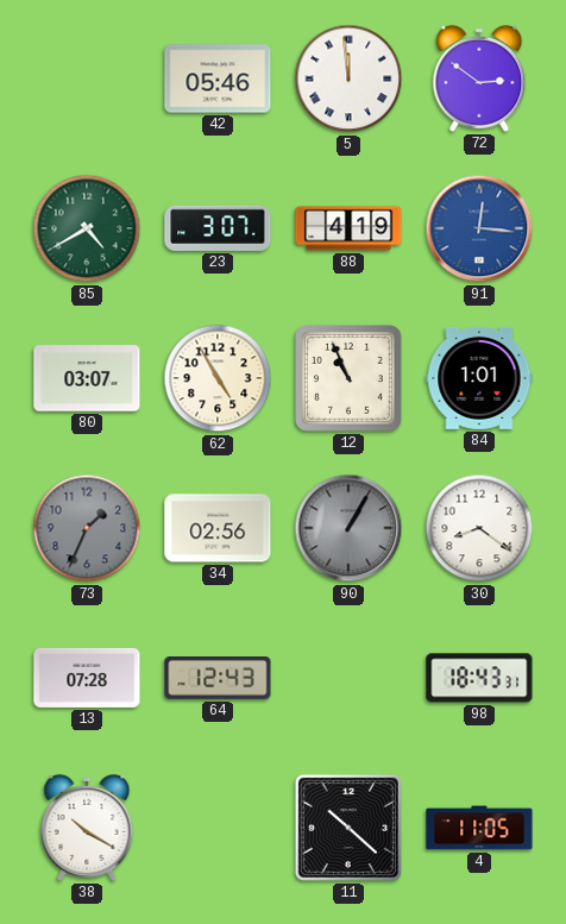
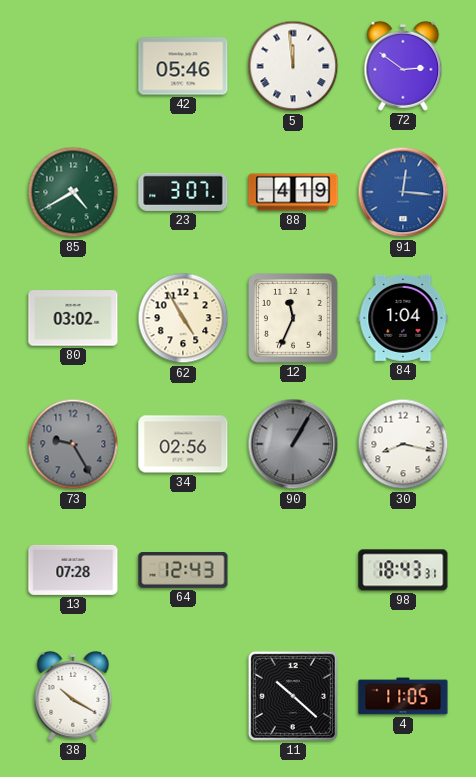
80: 03:07 -> 03:02 (73, 318)
12: 10:56 -> 11:34 (294, 319)
84: 1:01 -> 1:04 (403, 318)
73: 1:34 -> 9:25 (73, 444)
30: 8:21 -> 8:17 (403, 444)
